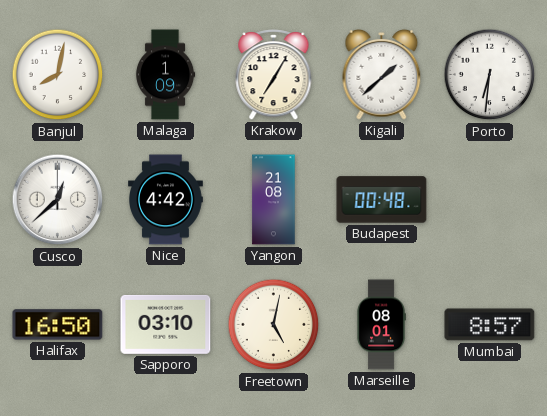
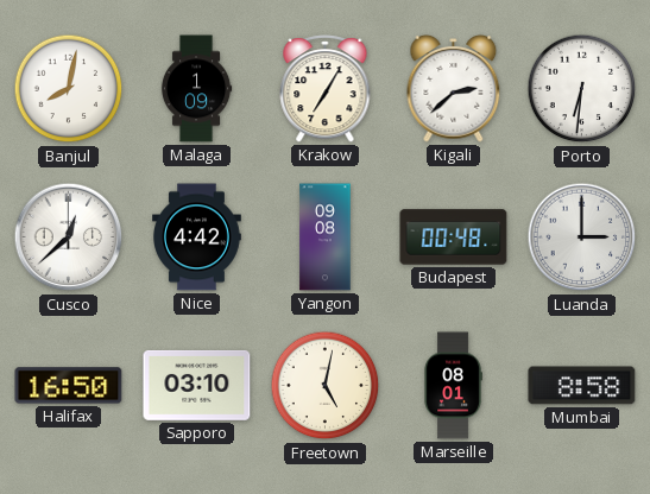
Kigali: 1:38 -> 2:38 (454, 88)
Yangon: 21:08 -> 09:08 (326, 237)
Luanda: none -> 3:00 (582, 237)
Mumbai: 8:57 -> 8:58 (582, 386)
